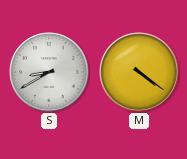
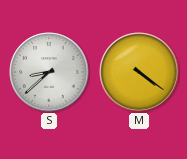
S: 8:40 -> 8:38 (49, 72)
